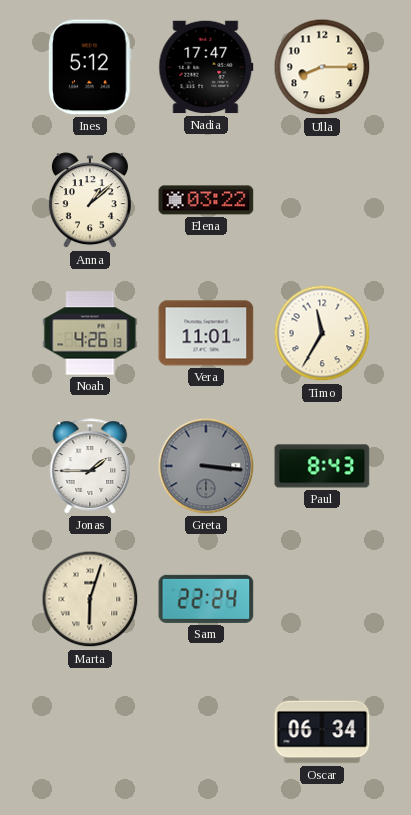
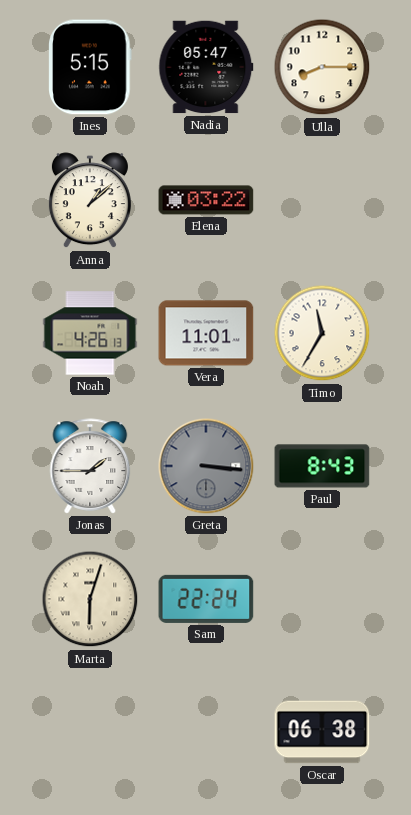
Ines: 5:12 -> 5:15 (90, 67)
Nadia: 17:47 -> 05:47 (206, 67)
Oscar: 06:34 -> 06:38 (322, 732)
